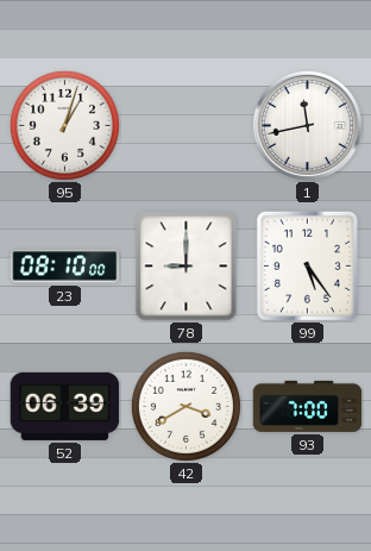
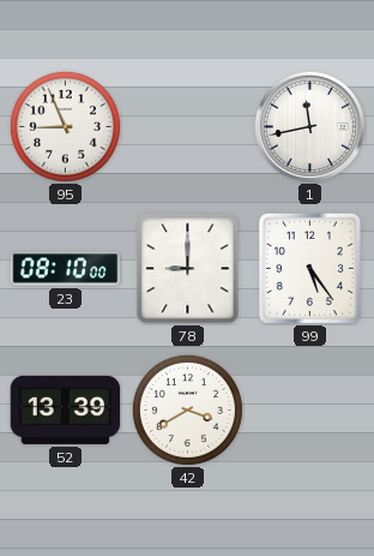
95: 1:03 -> 8:56 (65, 126)
52: 06:39 -> 13:39 (66, 409)
93: 7:00 -> none (308, 406)
